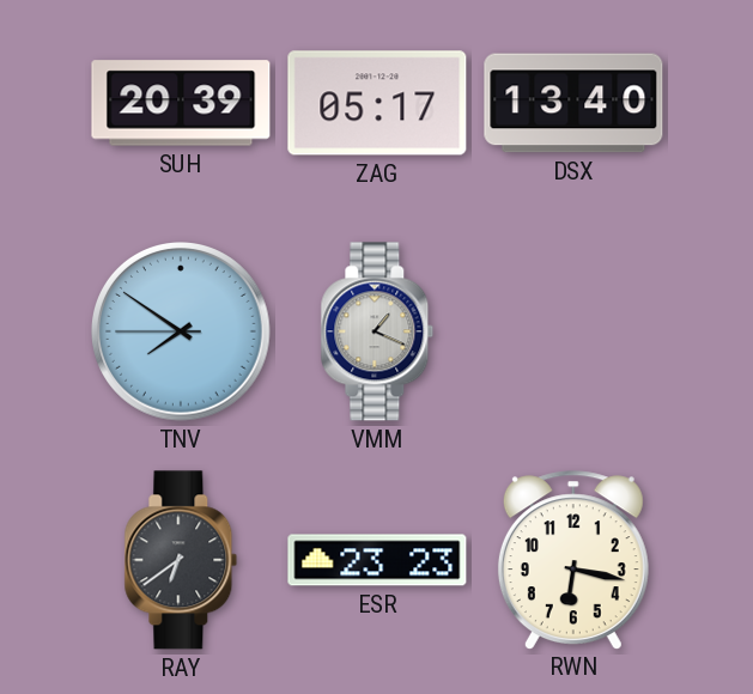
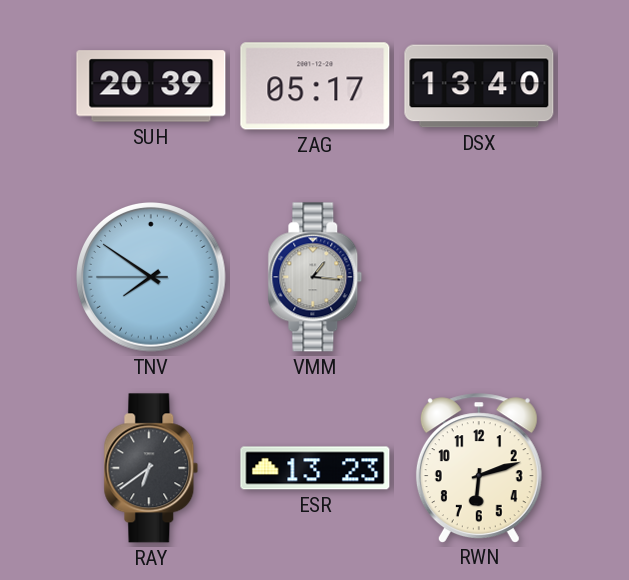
VMM: 1:19 -> 1:16 (315, 277)
ESR: 23:23 -> 13:23 (315, 468)
RWN: 6:17 -> 6:12 (479, 468)
